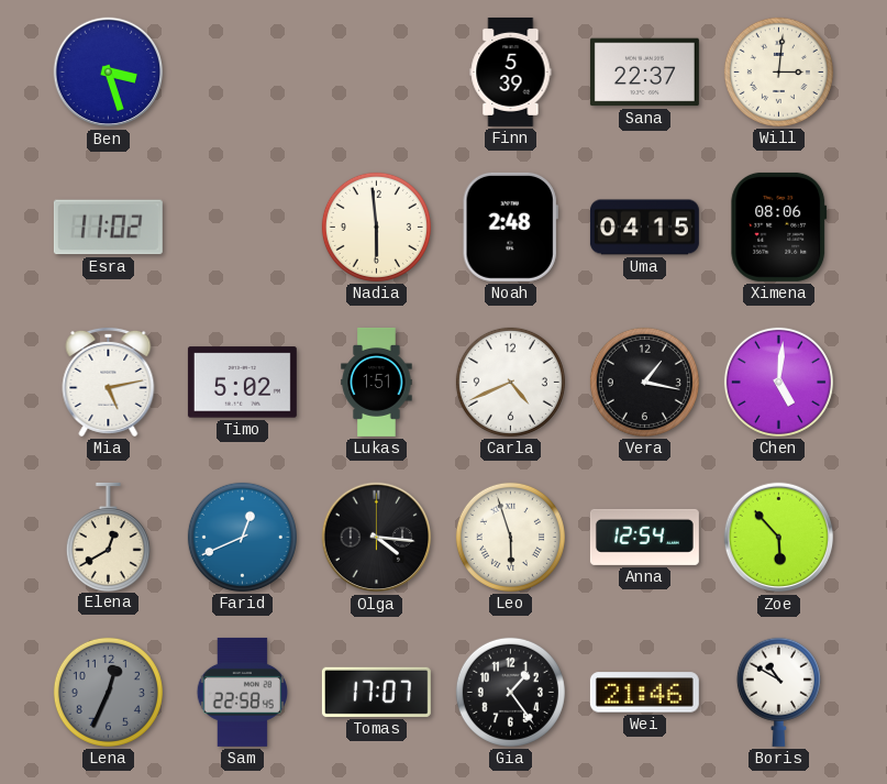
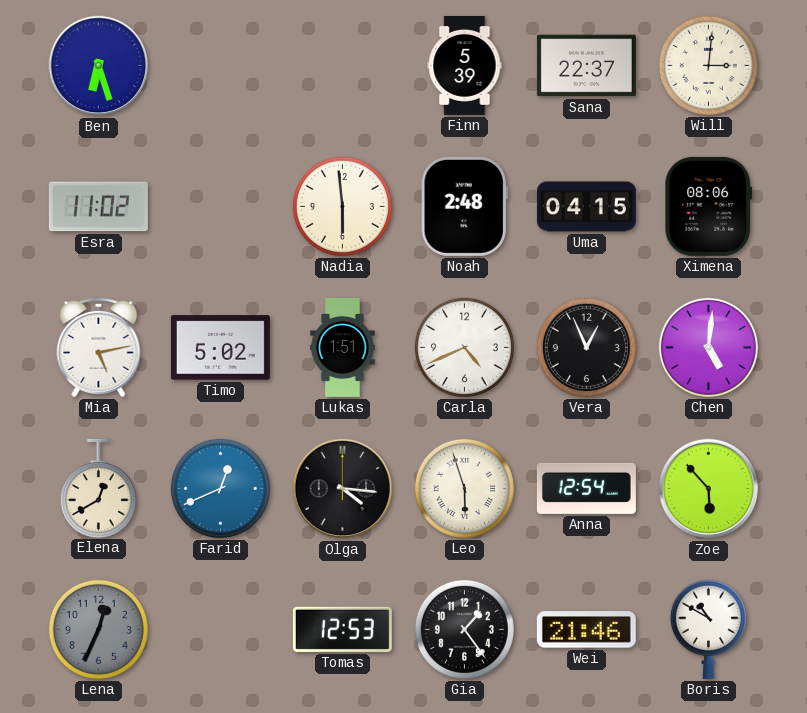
Ben: 3:27 -> 6:27 (99, 66)
Vera: 1:17 -> 12:56 (586, 347)
Sam: 22:58 -> none (242, 692)
Tomas: 17:07 -> 12:53 (342, 629)
